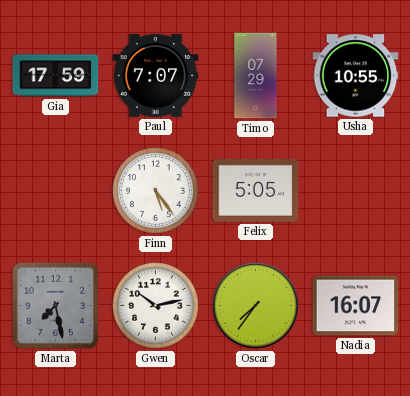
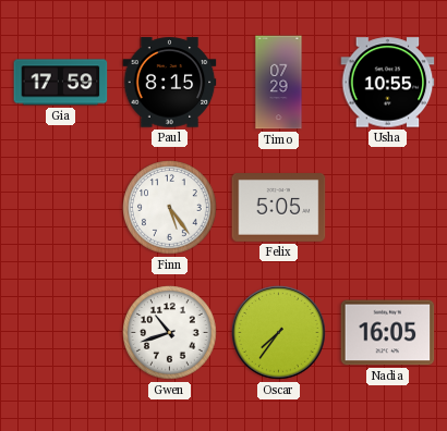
Paul: 7:07 -> 8:15 (170, 83)
Marta: 7:28 -> none (56, 306)
Gwen: 10:13 -> 10:42 (170, 333)
Nadia: 16:07 -> 16:05 (388, 333)
